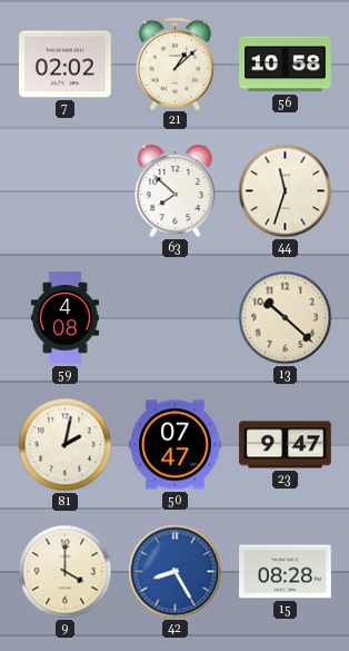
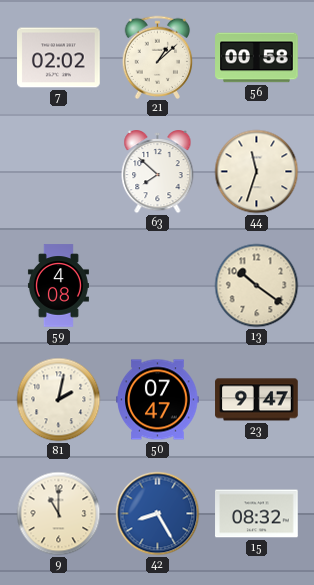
56: 10:58 -> 00:58 (257, 58)
13: 10:22 -> 10:21 (257, 286)
9: 4:00 -> 11:00 (59, 514)
15: 08:28 -> 08:32 (257, 514)
